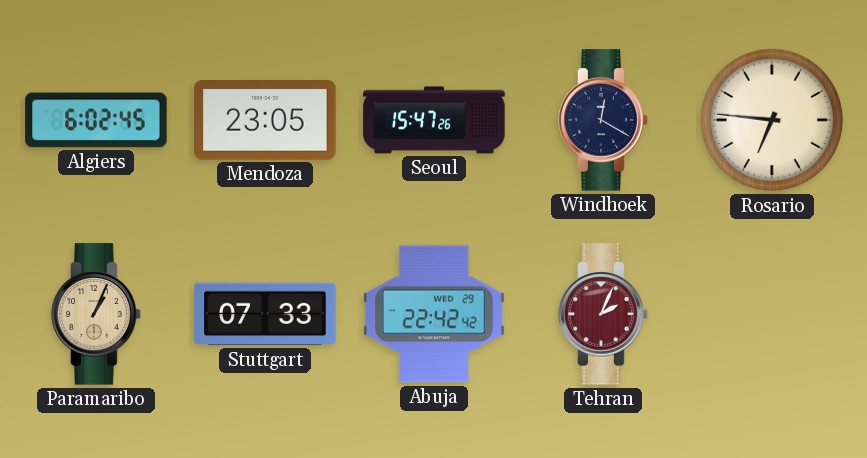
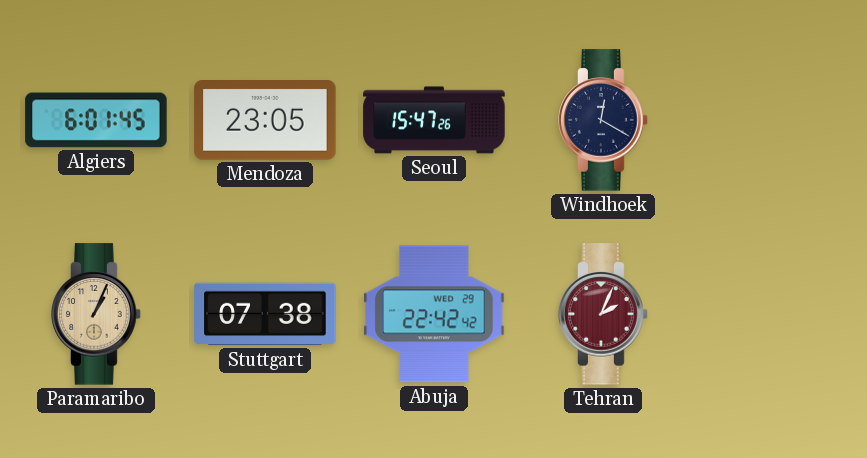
Algiers: 6:02 -> 6:01 (96, 120)
Rosario: 6:46 -> none (772, 120)
Stuttgart: 07:33 -> 07:38 (265, 314)
